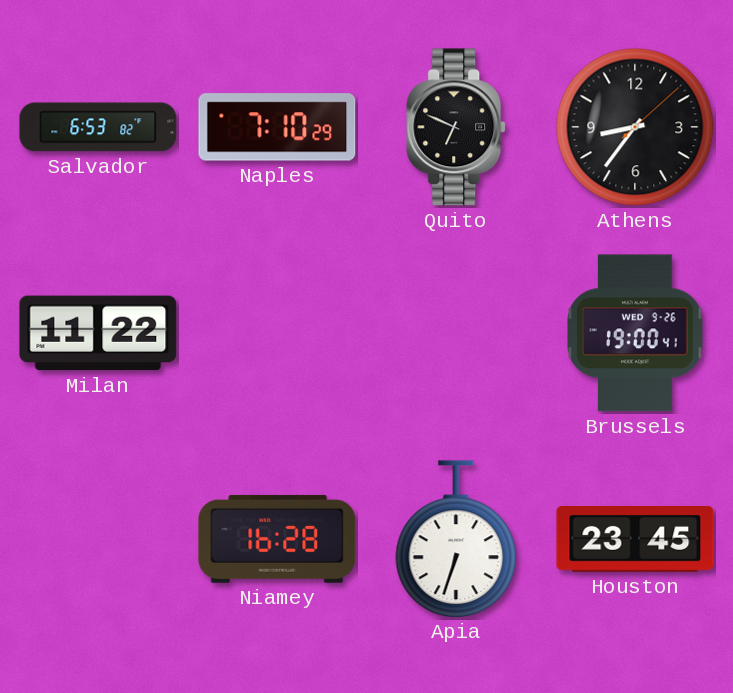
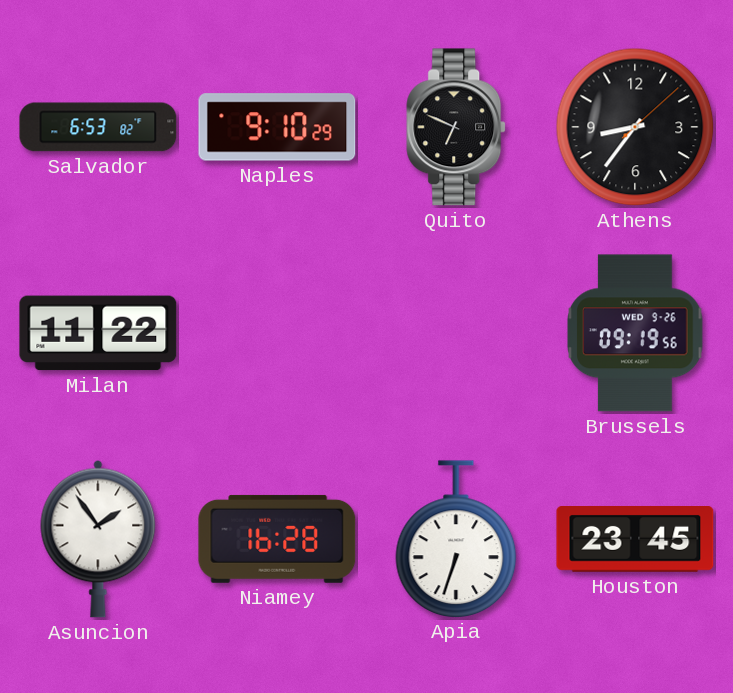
Naples: 7:10 -> 9:10 (277, 127)
Brussels: 19:00 -> 09:19 (635, 333)
Asuncion: none -> 1:54 (98, 539)
